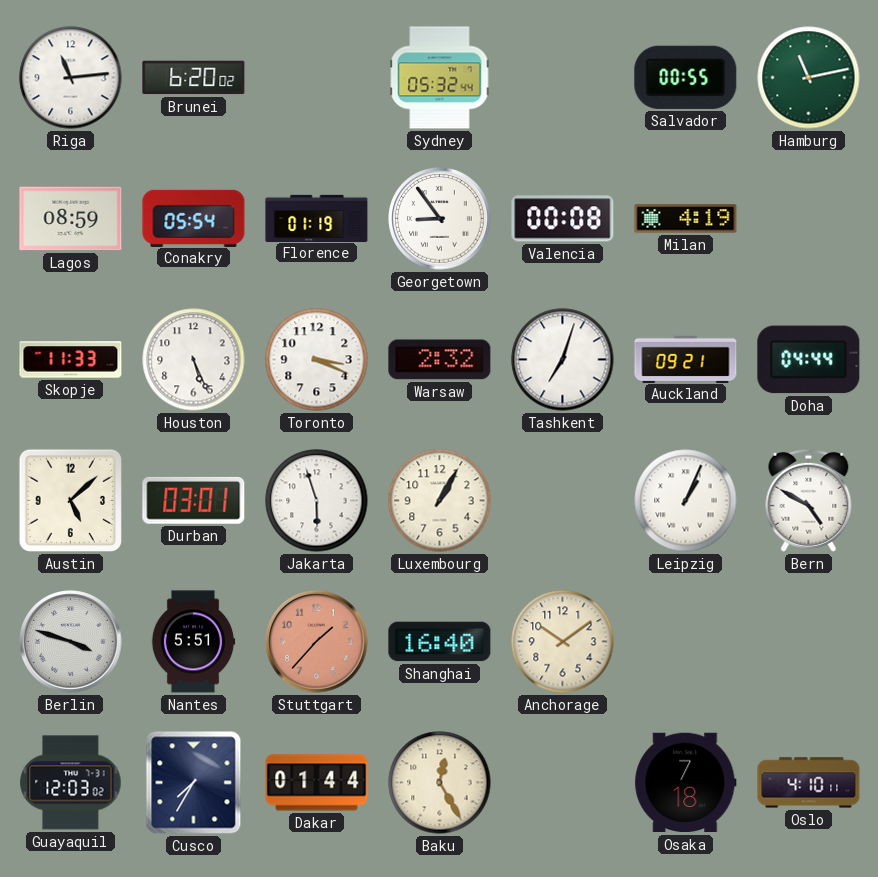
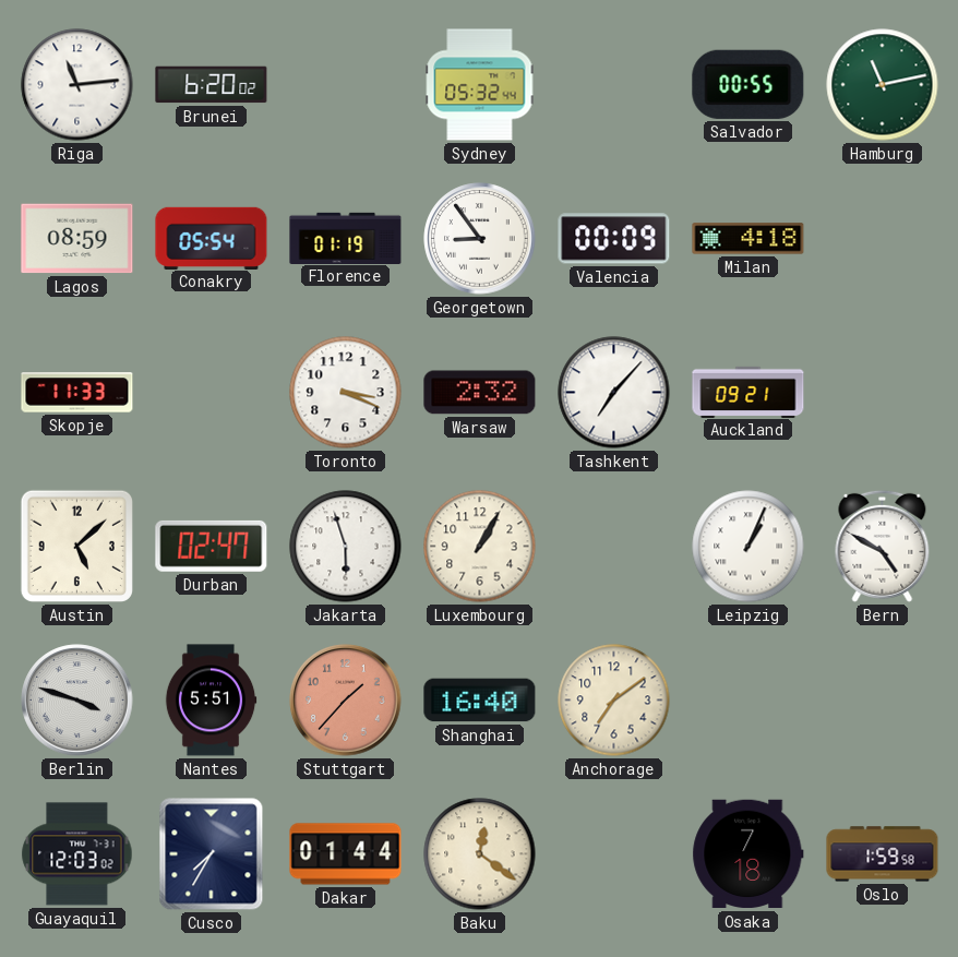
Valencia: 00:08 -> 00:09 (614, 239)
Milan: 4:19 -> 4:18 (749, 239)
Houston: 5:26 -> none (194, 360)
Tashkent: 7:03 -> 7:07 (614, 393)
Doha: 04:44 -> none (809, 360)
Durban: 03:01 -> 02:47 (212, 546)
Anchorage: 10:09 -> 7:09 (614, 701)
Baku: 12:25 -> 12:21 (480, 854)
Oslo: 4:10 -> 1:59 (883, 854)
